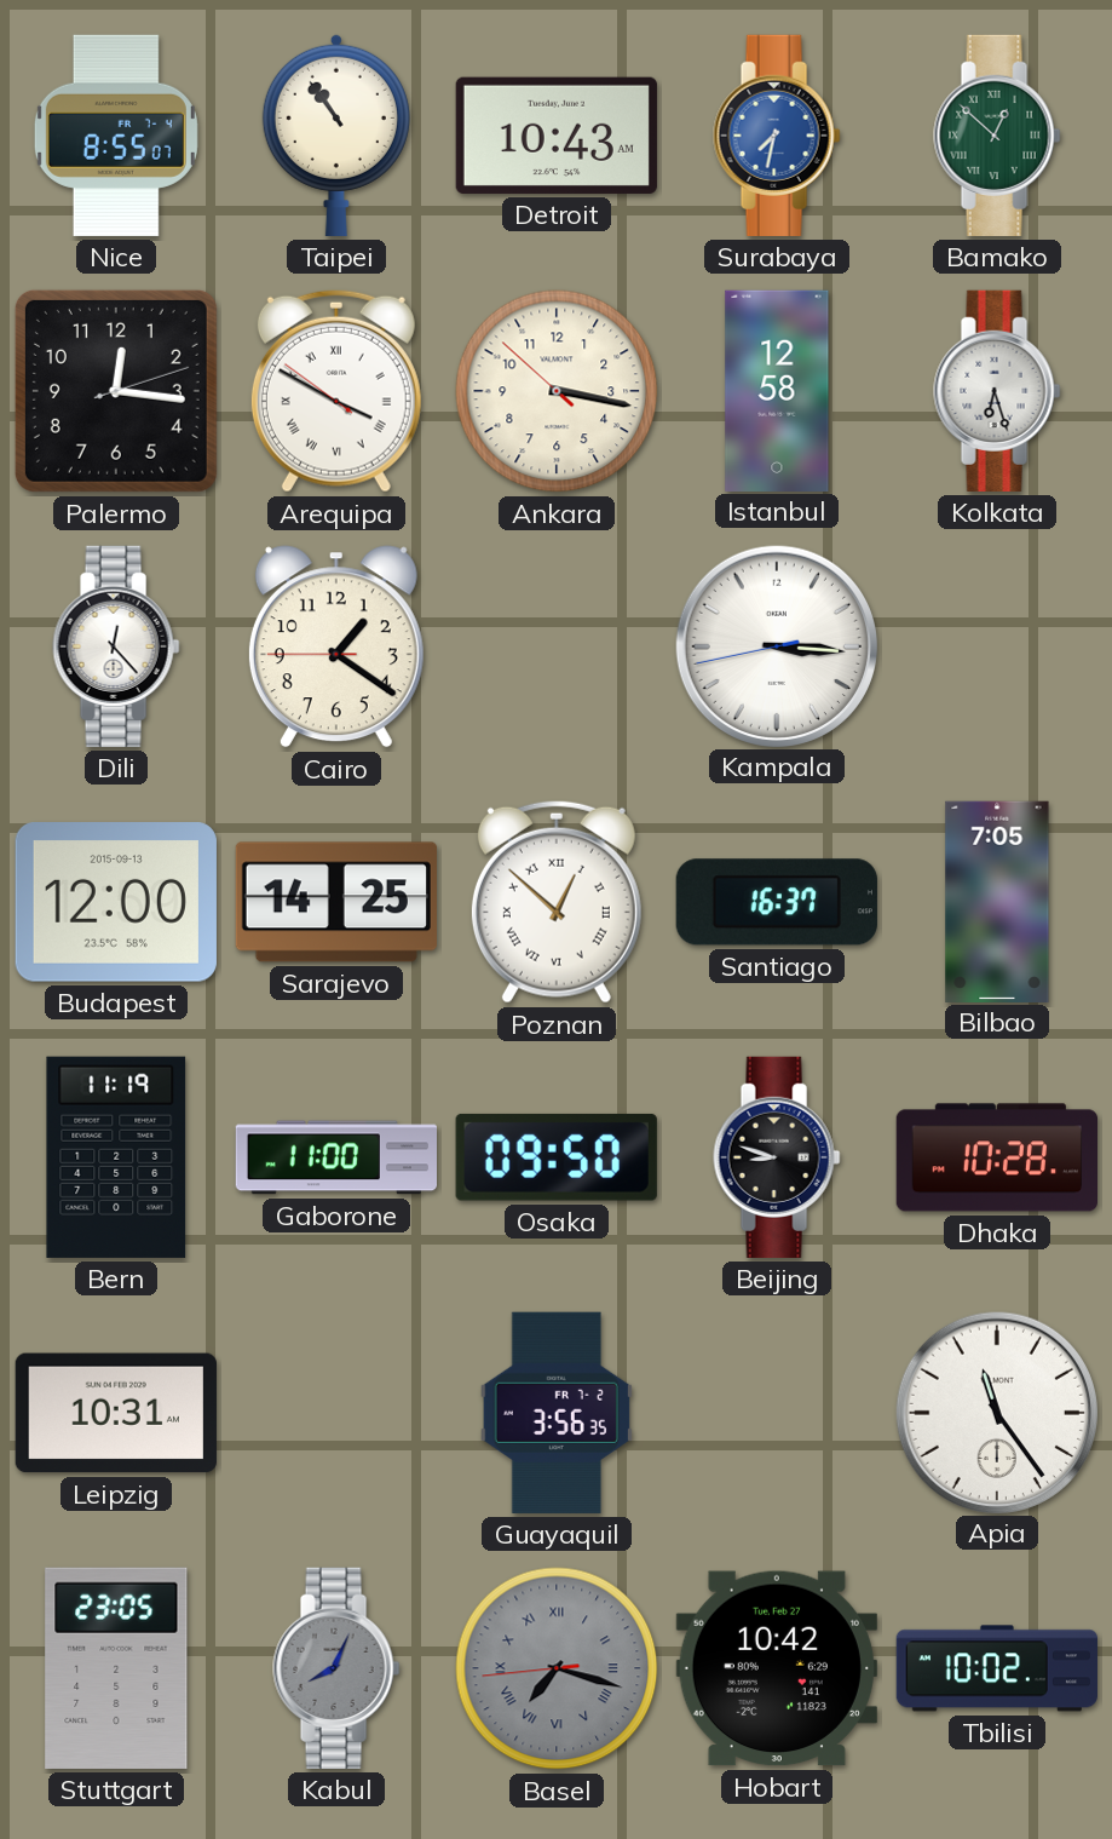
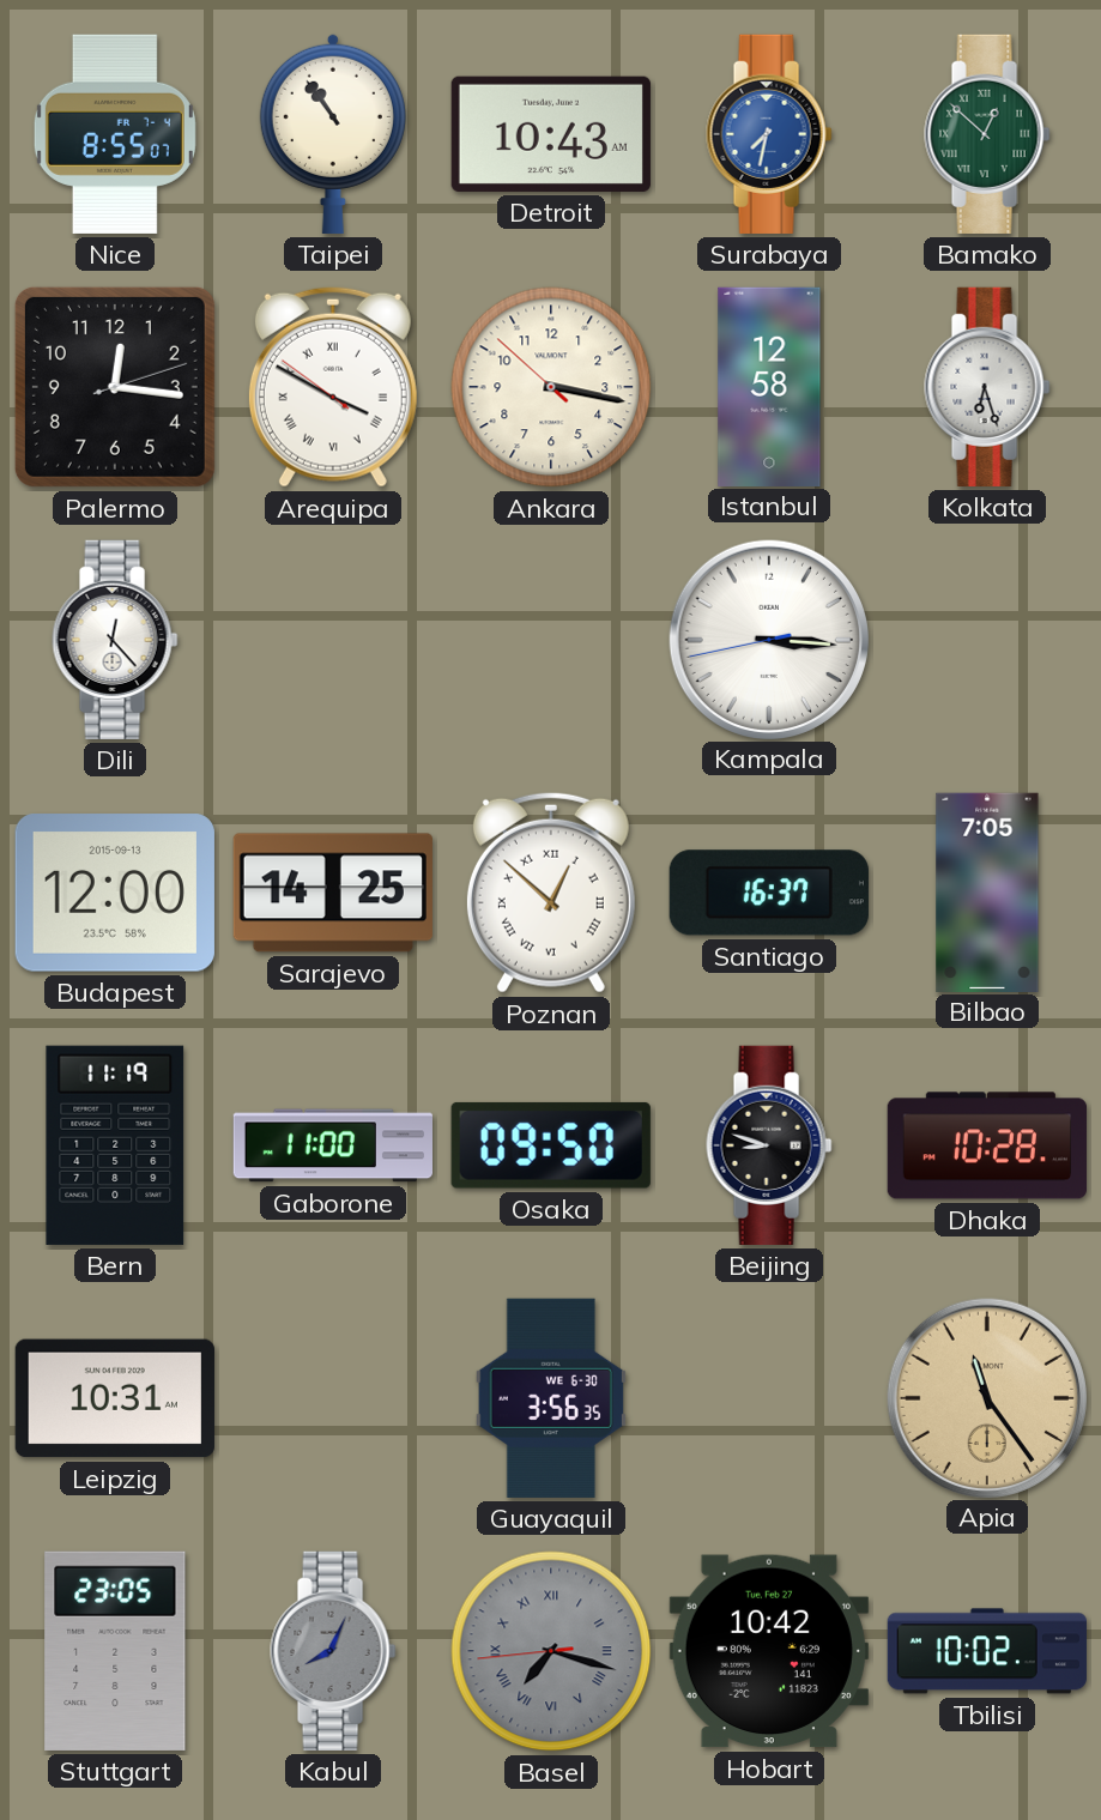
Cairo: 1:20 -> none (336, 646)
Guayaquil date: FR 7-2 -> WE 6-30 (551, 1398)
Apia dial: white -> champagne (986, 1397)
